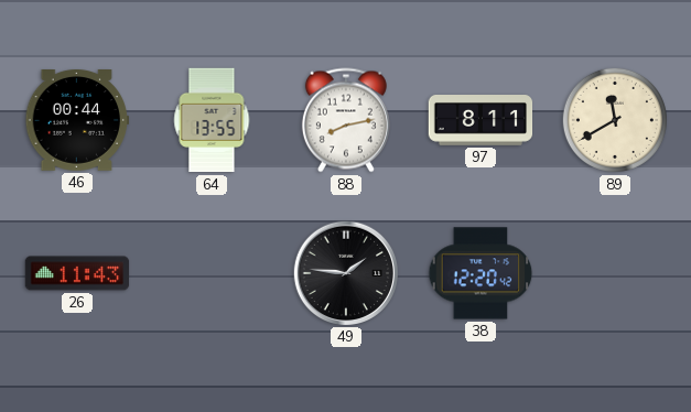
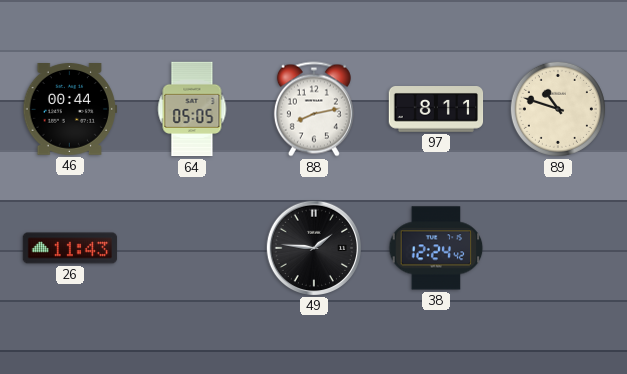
64: 13:55 -> 05:05 (192, 109)
89: 11:40 -> 10:48 (558, 109)
38: 12:20 -> 12:24 (436, 248)
